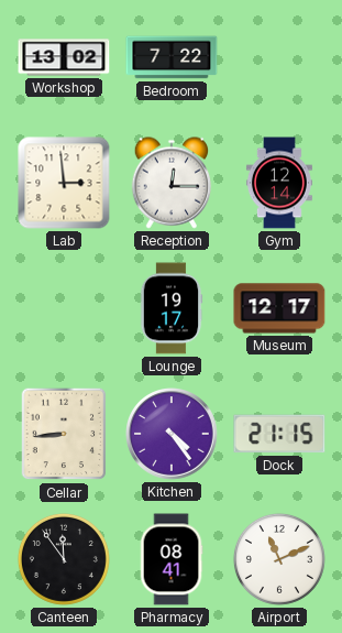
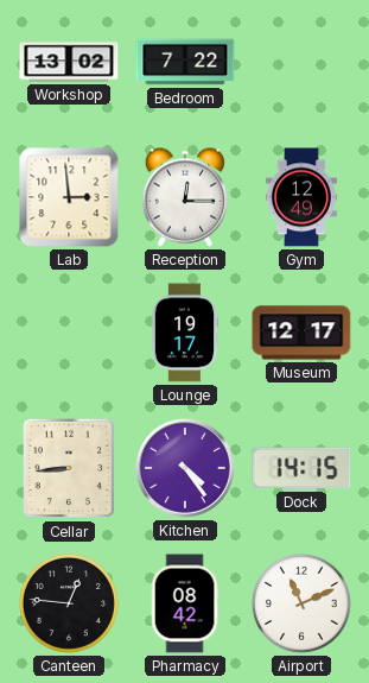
Gym: 12:14 -> 12:49 (301, 197)
Dock: 21:15 -> 14:15 (301, 468)
Canteen: 11:54 -> 12:46 (69, 603)
Pharmacy: 08:41 -> 08:42 (185, 603)
